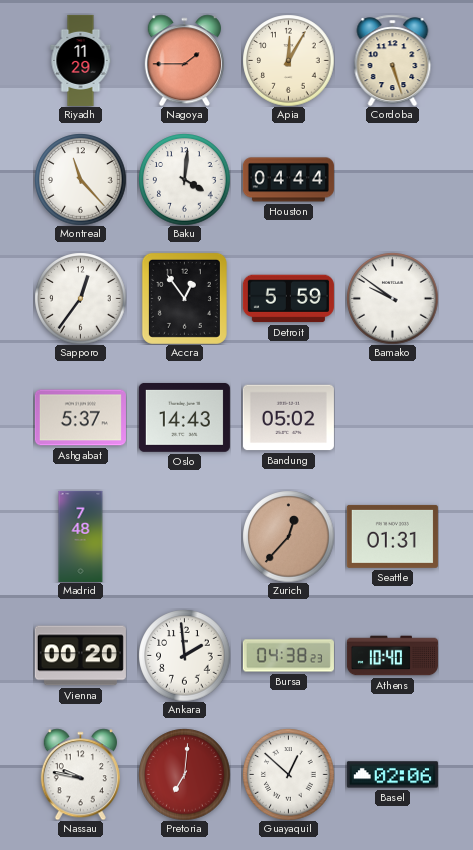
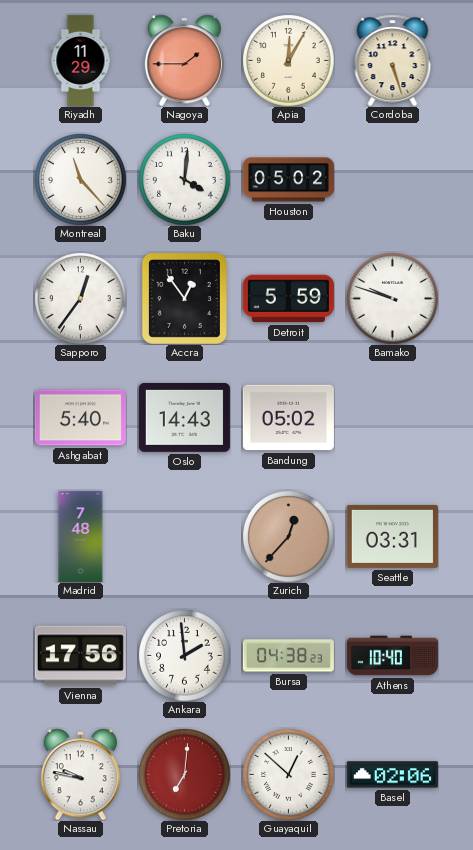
Houston: 04:44 -> 05:02 (288, 180)
Bamako: 9:51 -> 9:48 (392, 298)
Ashgabat: 5:37 -> 5:40 (80, 418)
Seattle: 01:31 -> 03:31 (392, 536)
Vienna: 00:20 -> 17:56 (80, 656)
